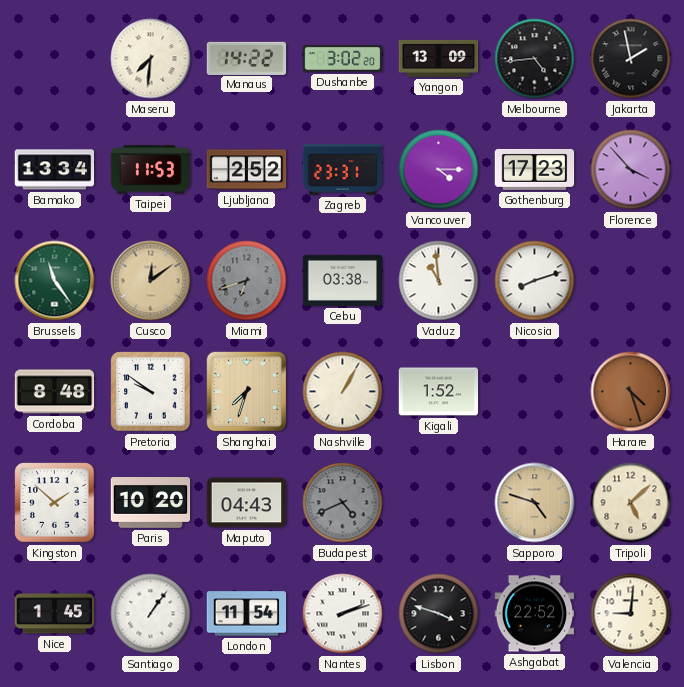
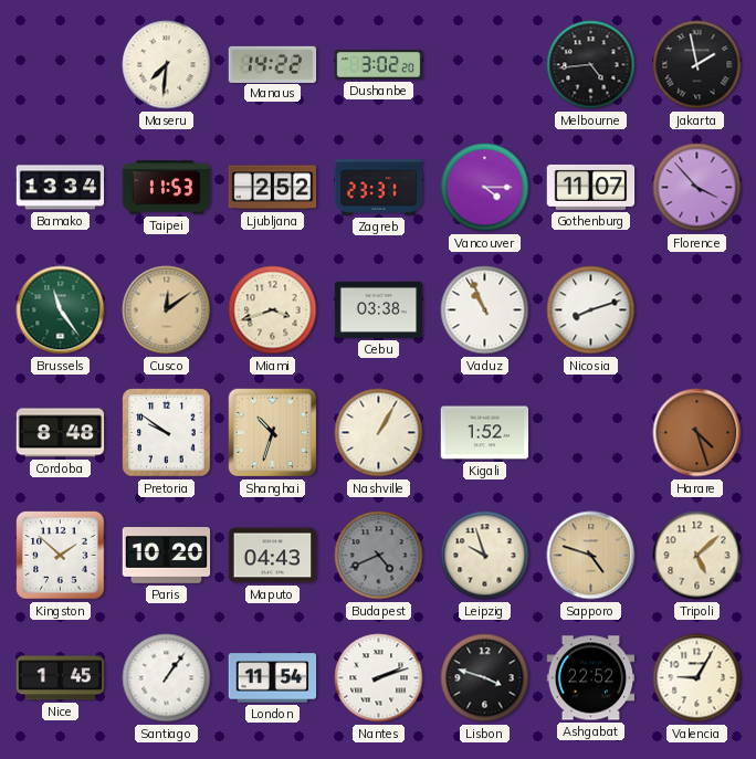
Yangon: 13:09 -> none (439, 58)
Gothenburg: 17:23 -> 11:07 (591, 187)
Miami: 6:42 -> 3:42 (273, 310)
Miami dial: grey -> cream (273, 310)
Vaduz: 10:59 -> 10:56 (485, 310)
Shanghai: 7:33 -> 10:33 (273, 433)
Leipzig: none -> 9:57 (485, 556)
Valencia: 9:01 -> 9:05 (697, 678)
